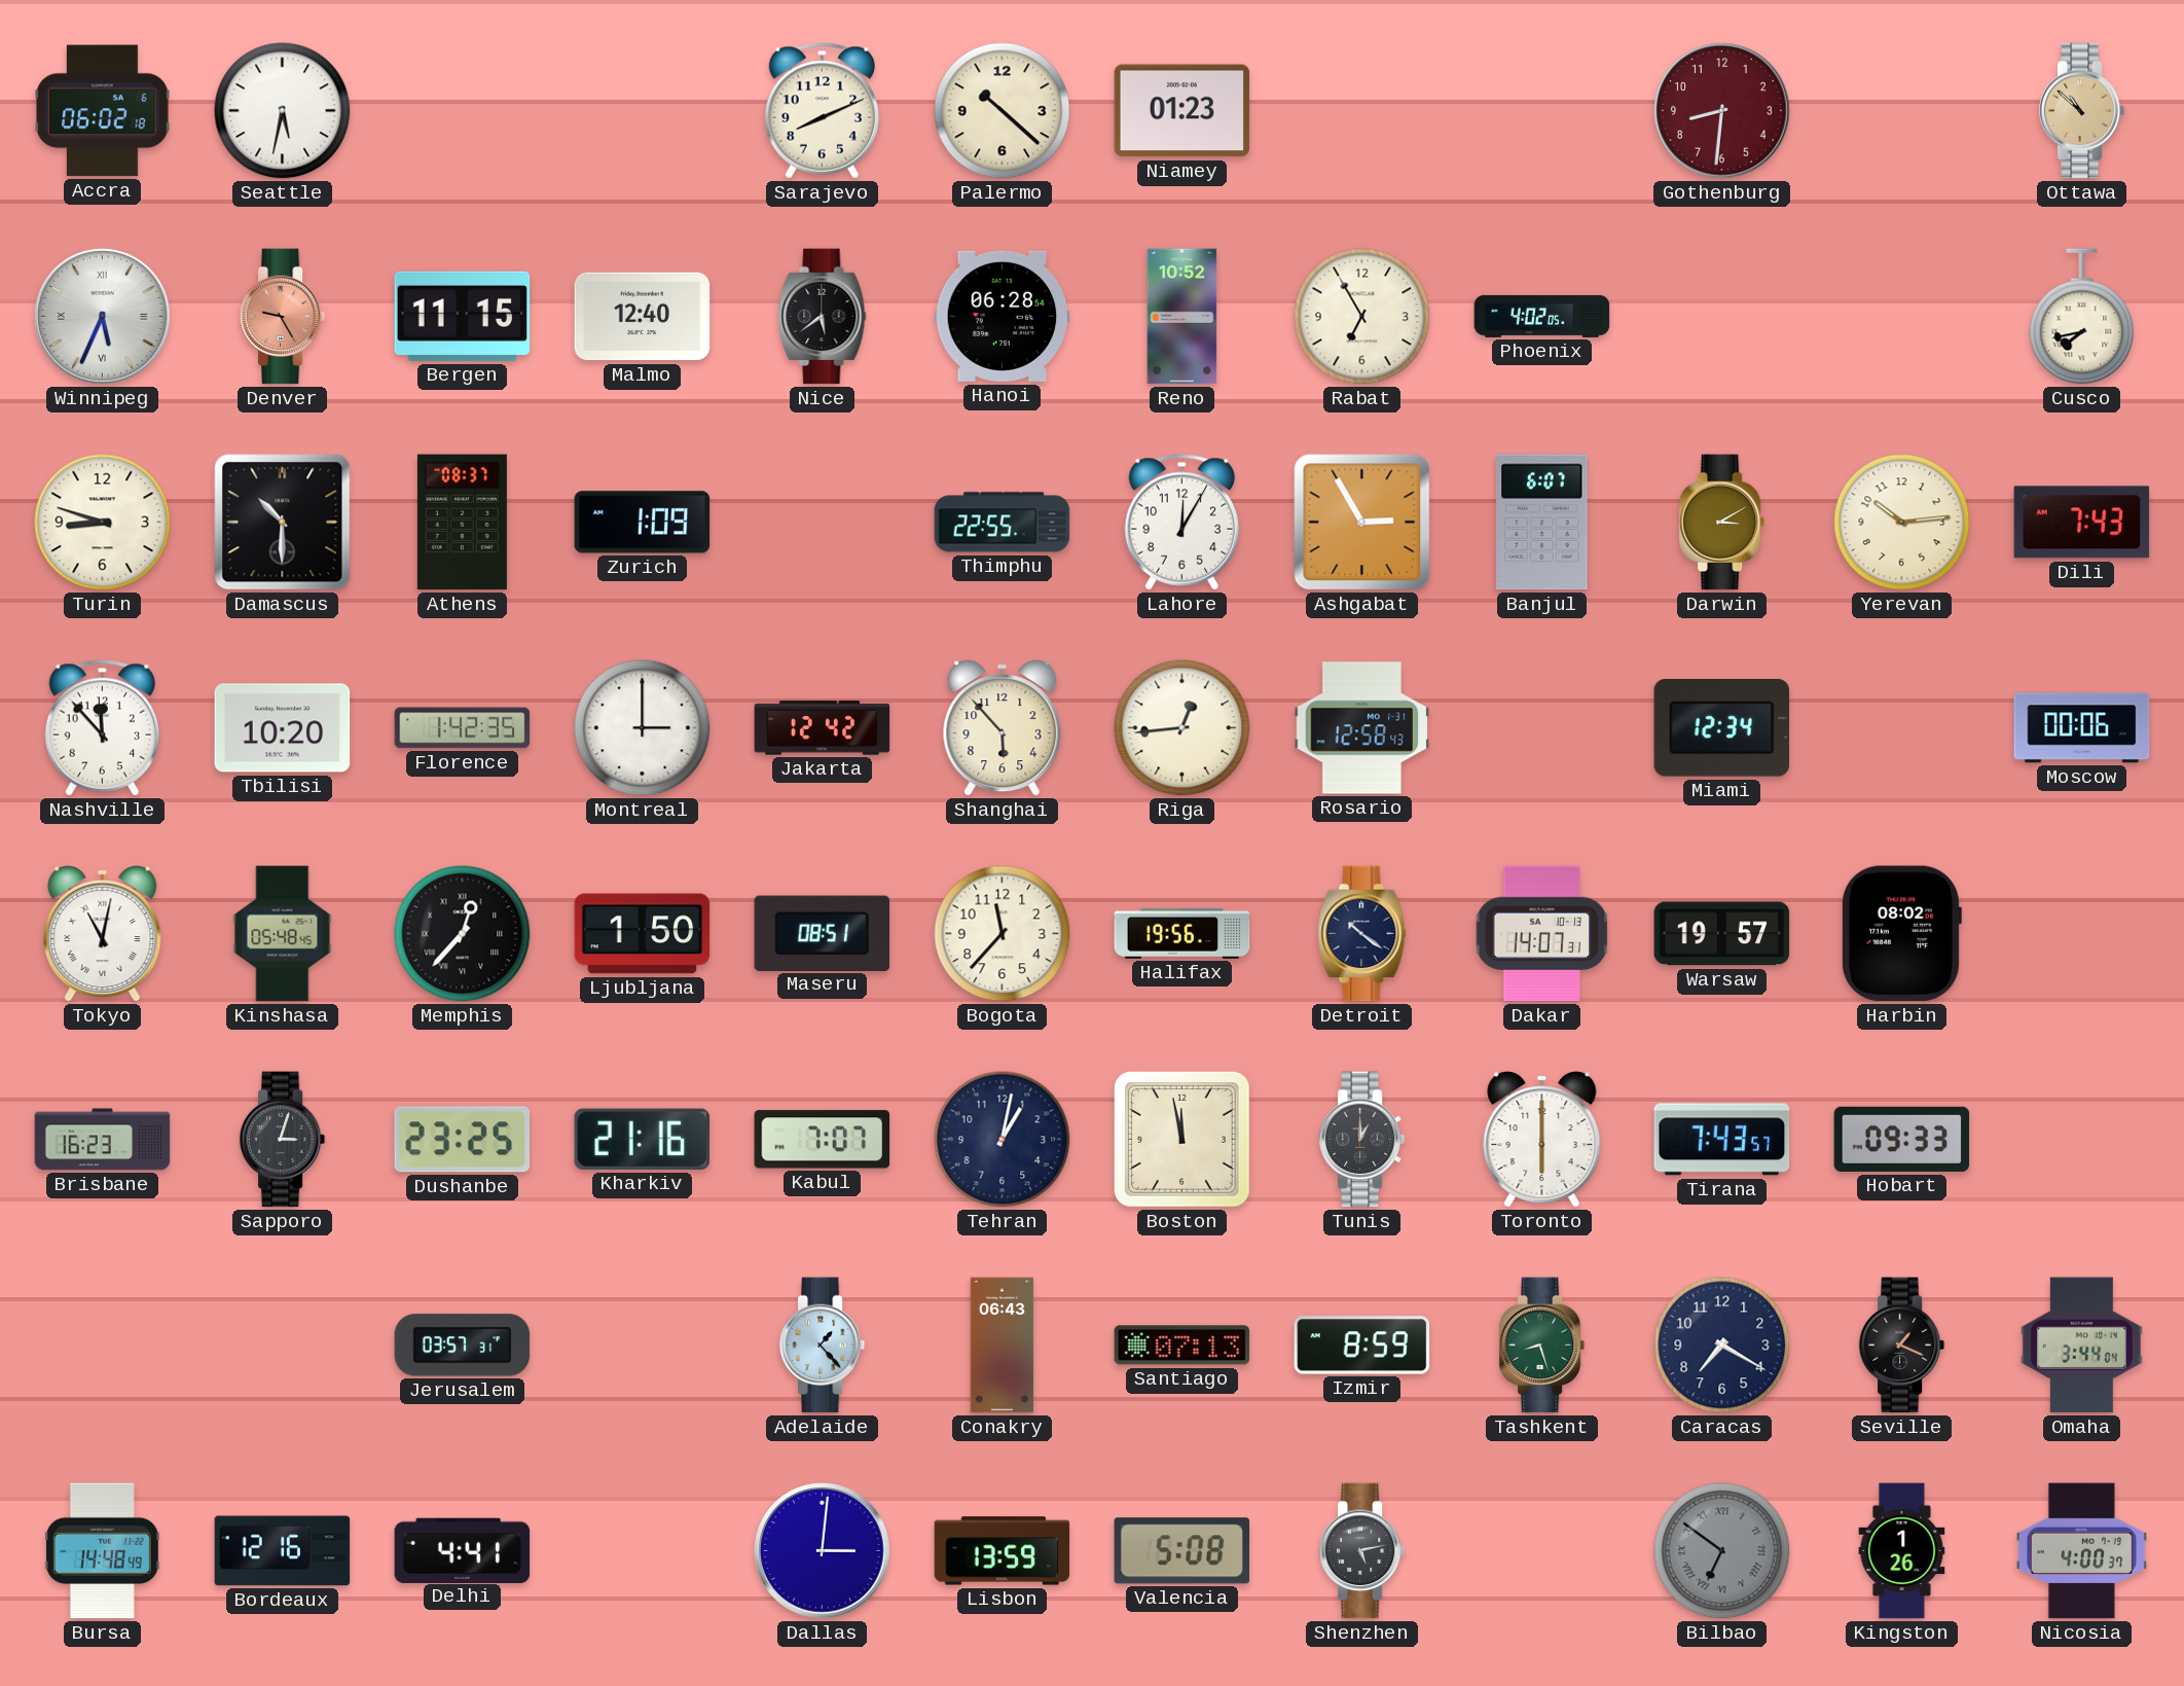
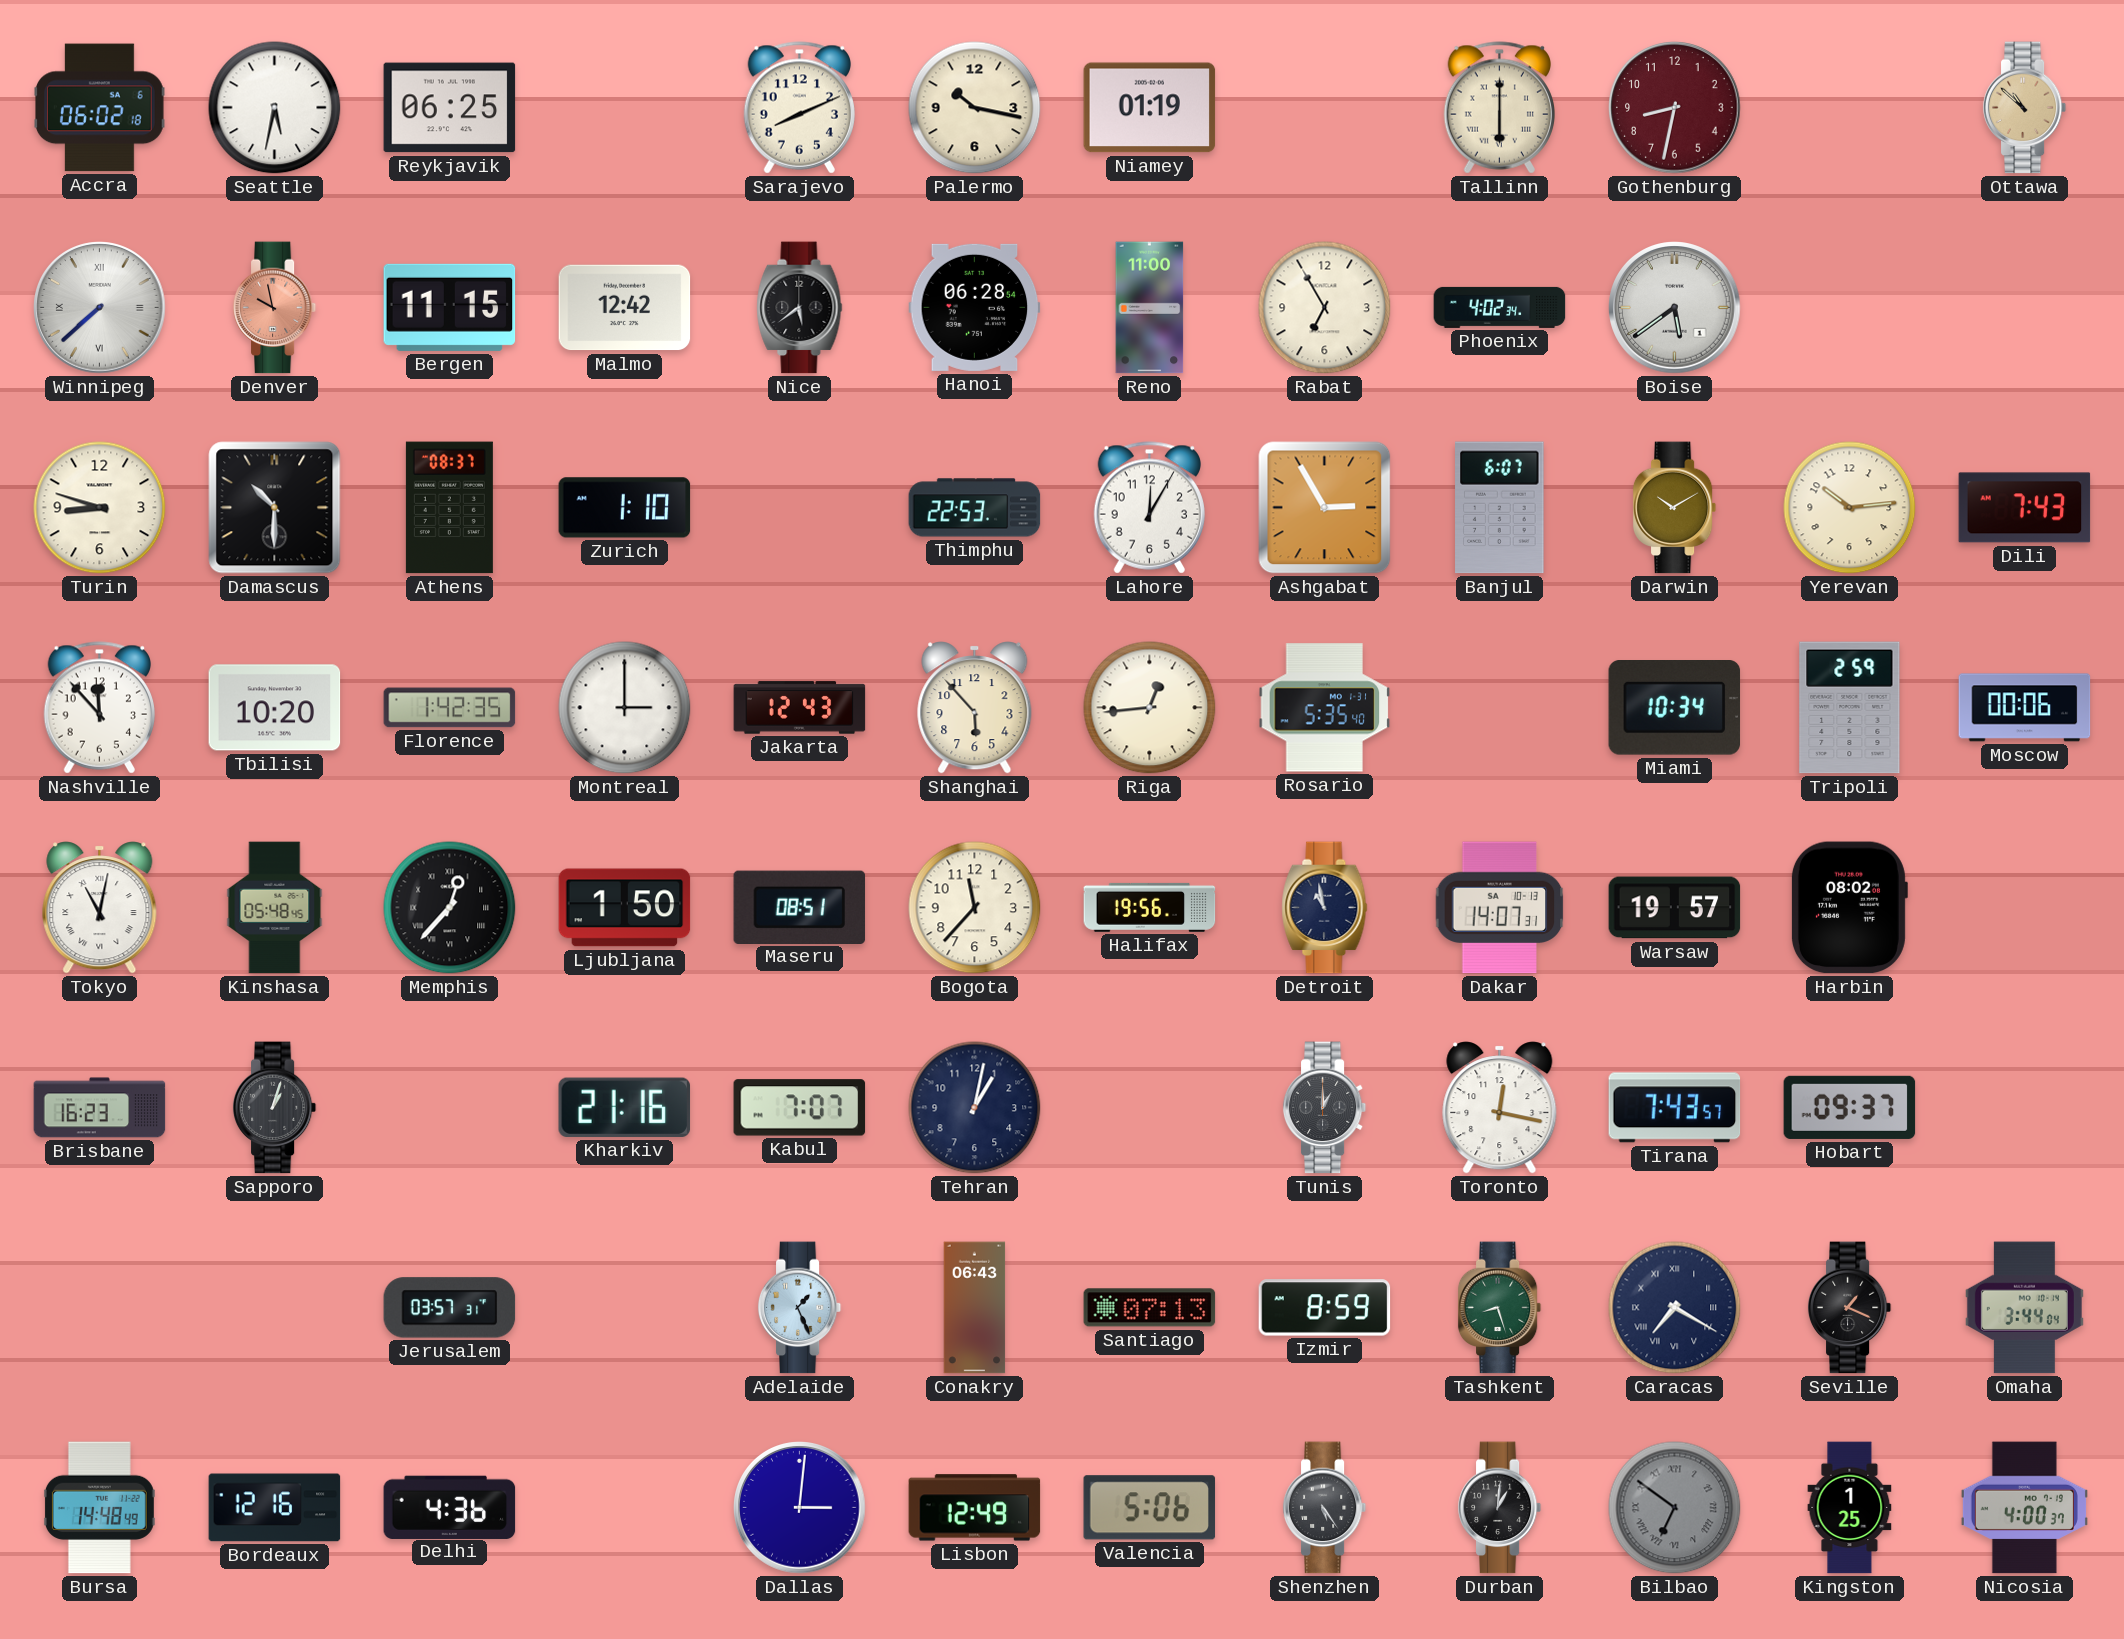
Reykjavik: none -> 06:25 (450, 108)
Palermo: 10:22 -> 10:17 (975, 108)
Niamey: 01:23 -> 01:19 (1150, 108)
Tallinn: none -> 6:00 (1499, 108)
Gothenburg: 8:31 -> 8:32 (1675, 108)
Winnipeg: 5:34 -> 7:38 (100, 308)
Denver: 9:25 -> 9:58 (275, 308)
Malmo: 12:40 -> 12:42 (625, 308)
Reno: 10:52 -> 11:00 (1150, 308)
Phoenix: 4:02:05 -> 4:02:34 (1500, 307)
Boise: none -> 5:39 (1675, 308)
Cusco: 7:43 -> none (2082, 317)
Zurich: 1:09 -> 1:10 (625, 508)
Thimphu: 22:55 -> 22:53 (975, 508)
Darwin: 3:10 -> 10:10 (1675, 508)
Jakarta: 12:42 -> 12:43 (800, 708)
Rosario: 12:58 -> 5:35 (1325, 708)
Miami: 12:34 -> 10:34 (1675, 708)
Tripoli: none -> 2:59 (1850, 708)
Detroit: 10:21 -> 10:58 (1325, 908)
Sapporo: 3:03 -> 1:03 (275, 1108)
Dushanbe: 23:25 -> none (462, 1140)
Boston: 11:58 -> none (1181, 1139)
Toronto: 6:00 -> 12:17 (1500, 1108)
Hobart: 09:33 -> 09:37 (1850, 1107)
Adelaide: 1:23 -> 1:26 (800, 1308)
Caracas numerals: Arabic -> Roman (1675, 1308)
Delhi: 4:41 -> 4:36 (450, 1507)
Lisbon: 13:59 -> 12:49 (975, 1508)
Valencia: 5:08 -> 5:06 (1150, 1508)
Shenzhen: 5:13 -> 5:24 (1325, 1508)
Durban: none -> 1:01 (1500, 1508)
Kingston: 1:26 -> 1:25 (1850, 1508)
